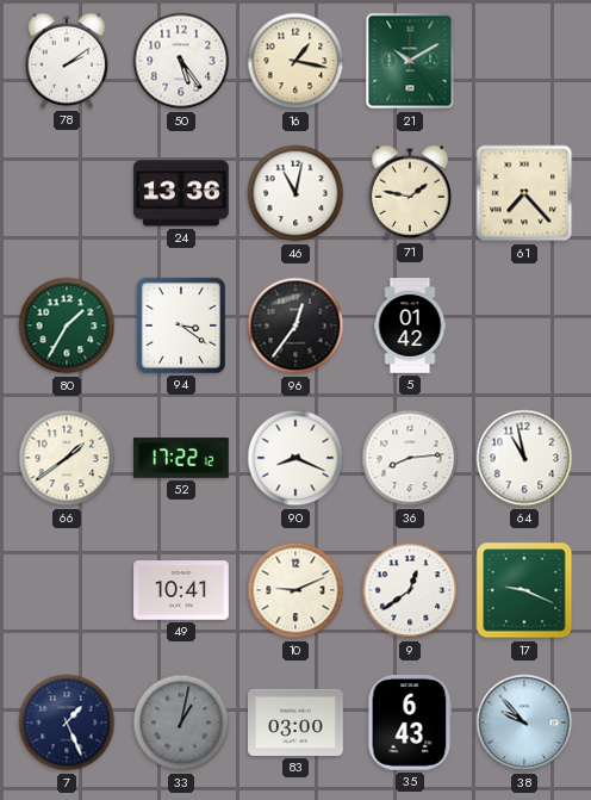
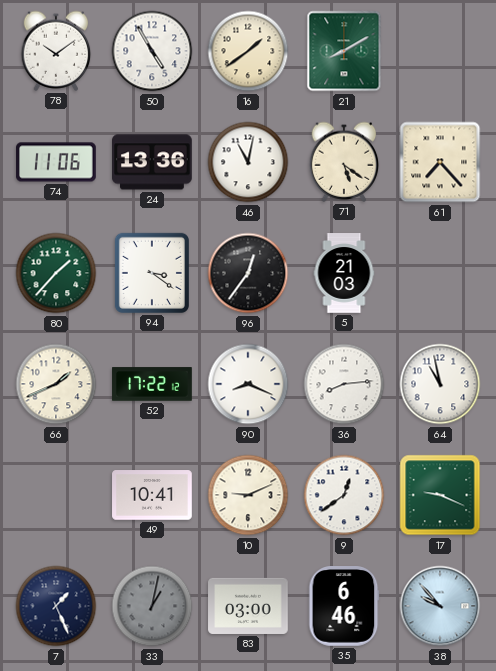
78: 2:09 -> 10:09 (56, 51)
50: 5:24 -> 4:55 (152, 51)
16: 1:17 -> 1:39 (248, 51)
21: 10:10 -> 8:10 (344, 51)
74: none -> 11:06 (56, 162)
71: 1:47 -> 5:21 (344, 162)
80: 1:35 -> 1:37 (56, 273)
5: 01:42 -> 21:03 (344, 273)
66: 1:39 -> 1:41 (56, 384)
35: 6:43 -> 6:46 (344, 607)
